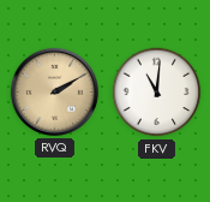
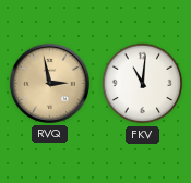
RVQ: 2:10 -> 2:58 (49, 83)
